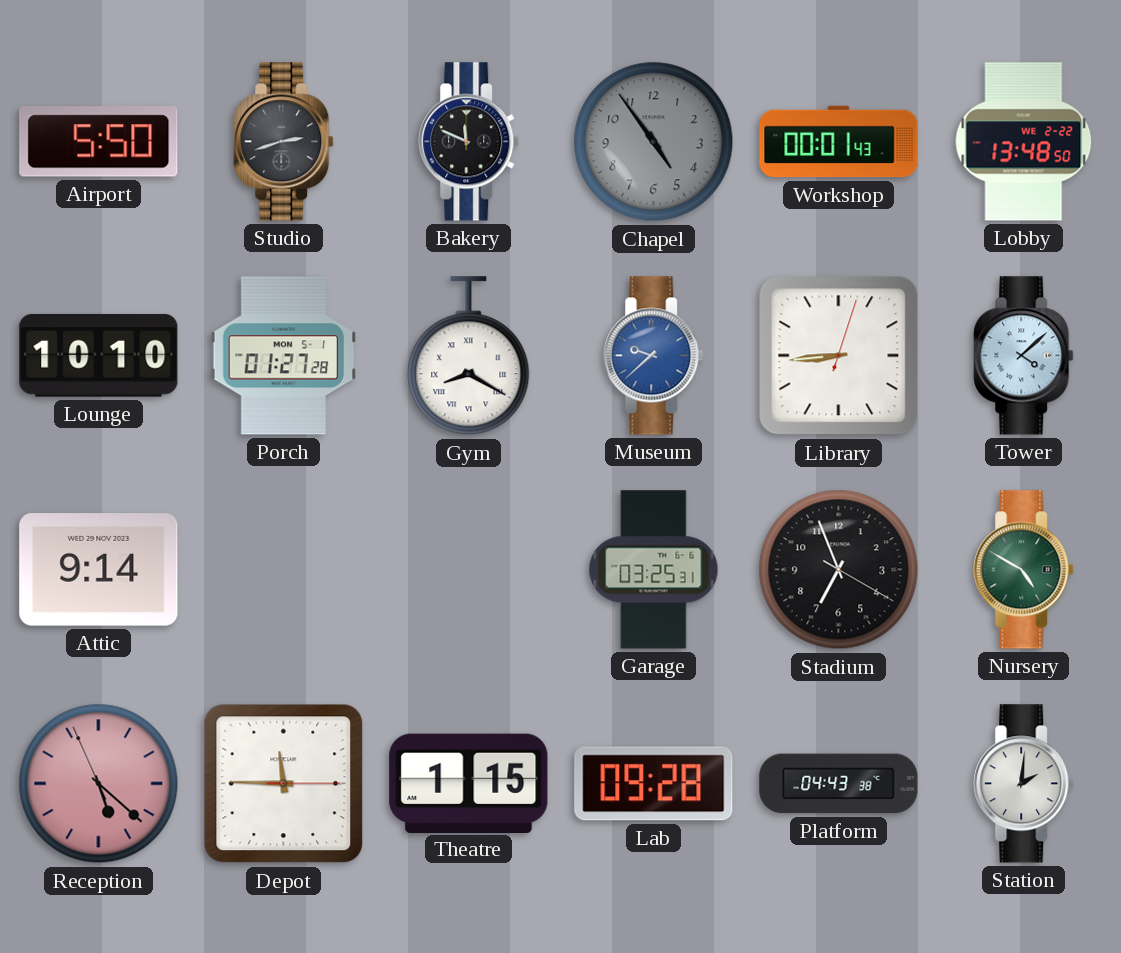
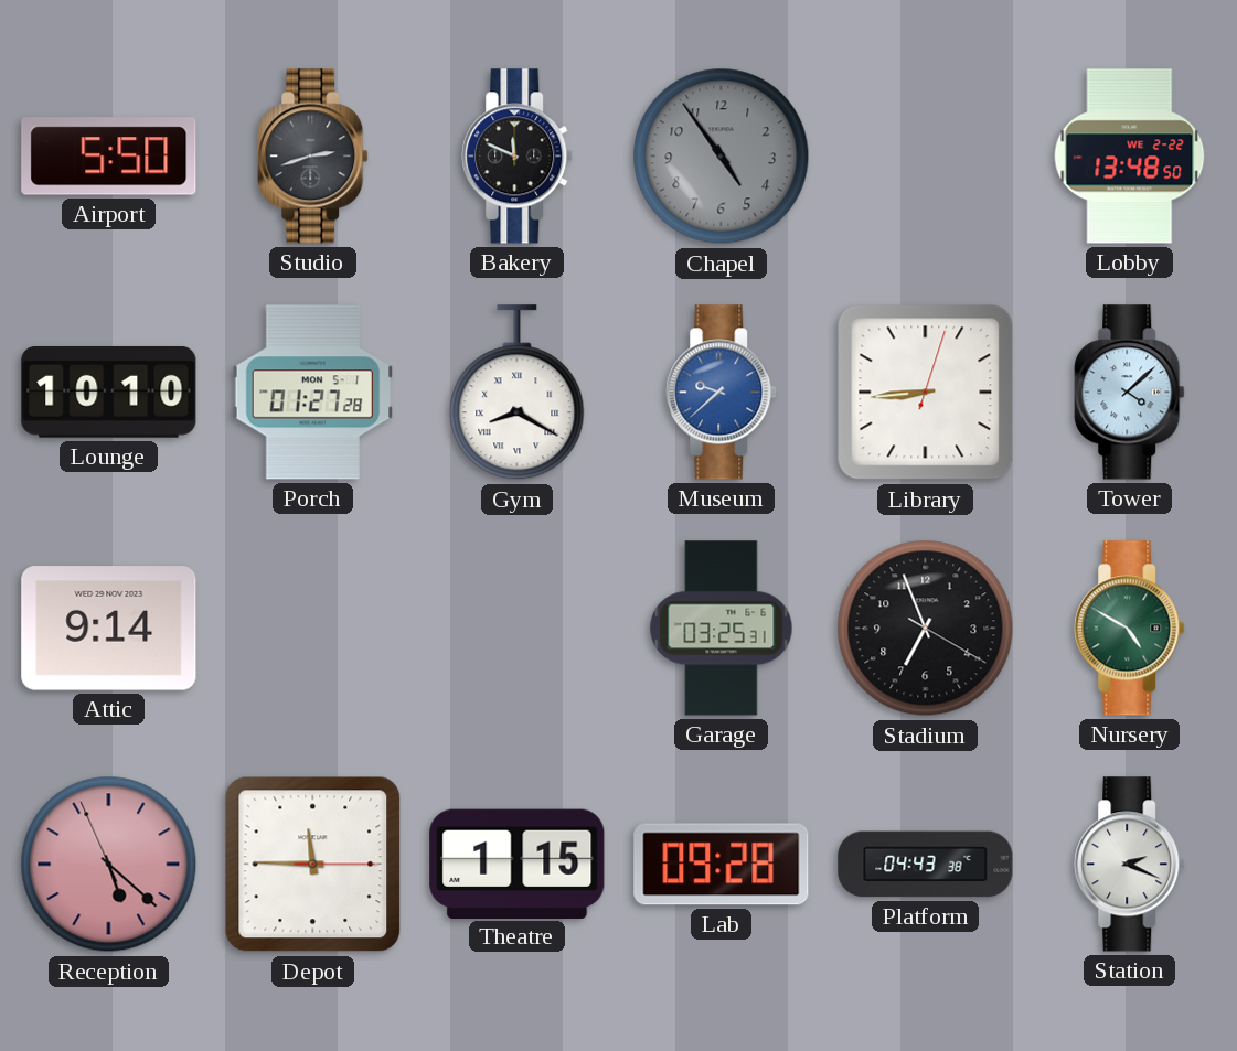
Workshop: 00:01 -> none (839, 142)
Station: 2:01 -> 2:19 (1130, 865)
